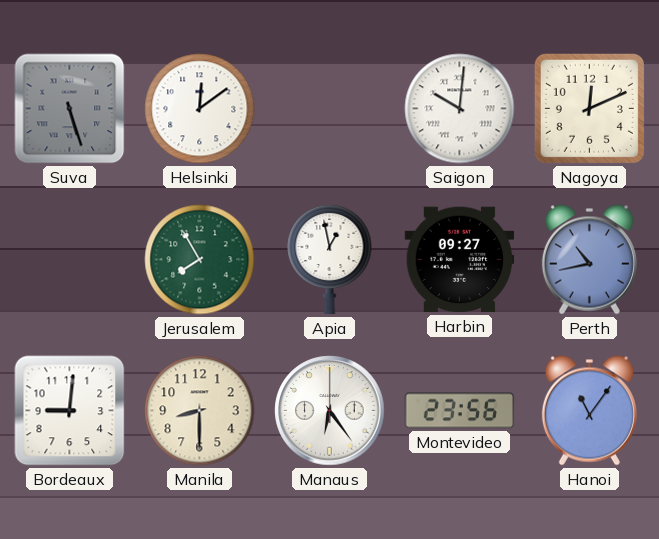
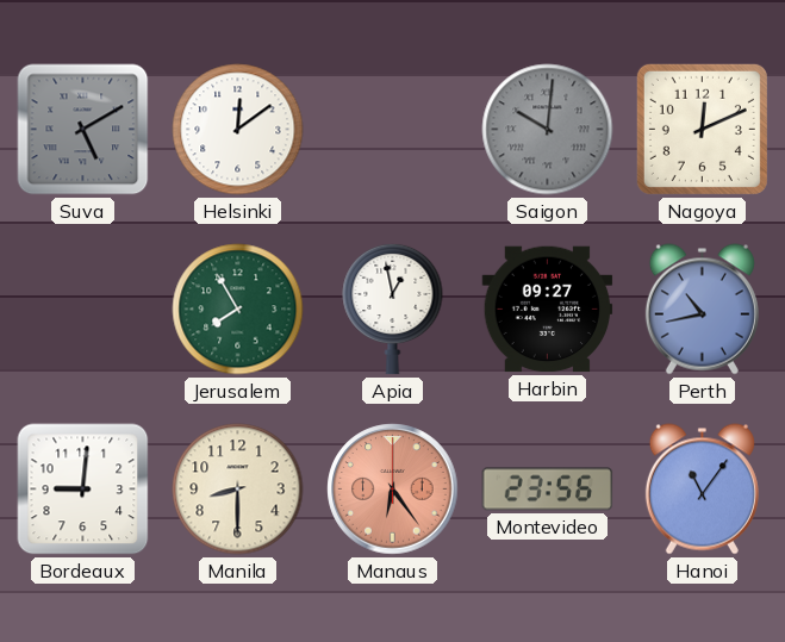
Suva: 5:27 -> 5:10 (83, 130)
Saigon dial: white -> grey (548, 130)
Manaus dial: white -> salmon (393, 490)
